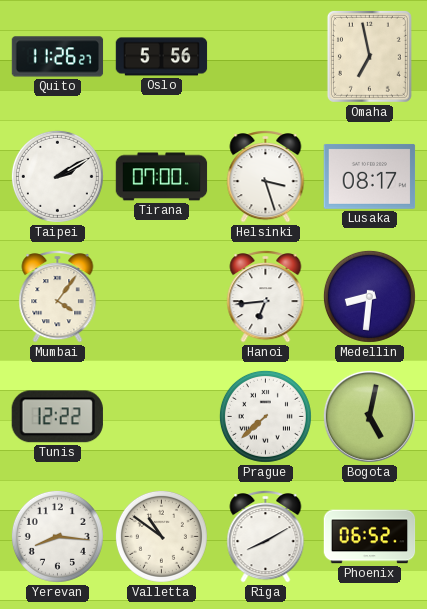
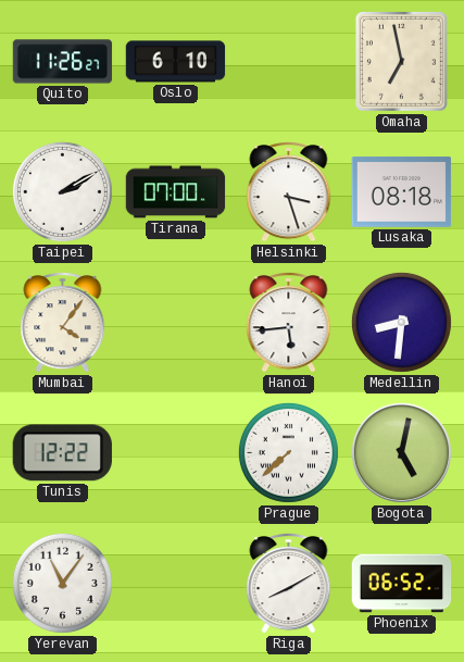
Oslo: 5:56 -> 6:10 (176, 62)
Lusaka: 08:17 -> 08:18 (402, 191)
Hanoi: 6:44 -> 5:44 (289, 323)
Yerevan: 8:16 -> 11:06 (62, 583)
Valletta: 10:51 -> none (161, 536)
